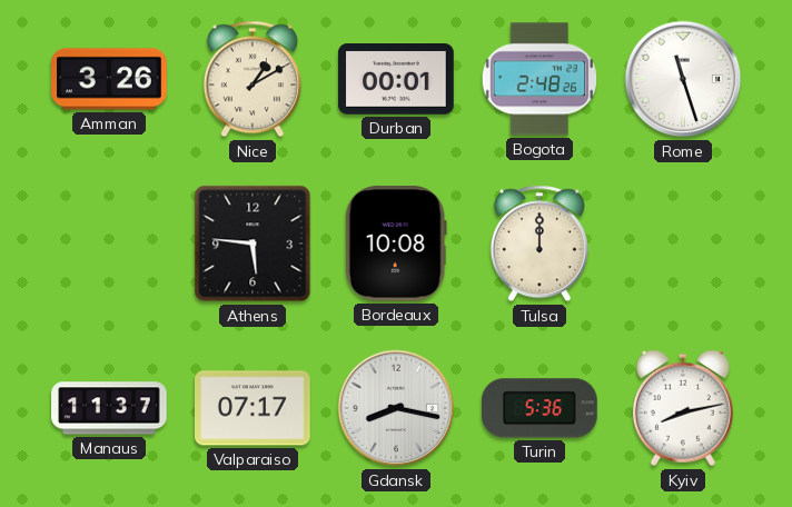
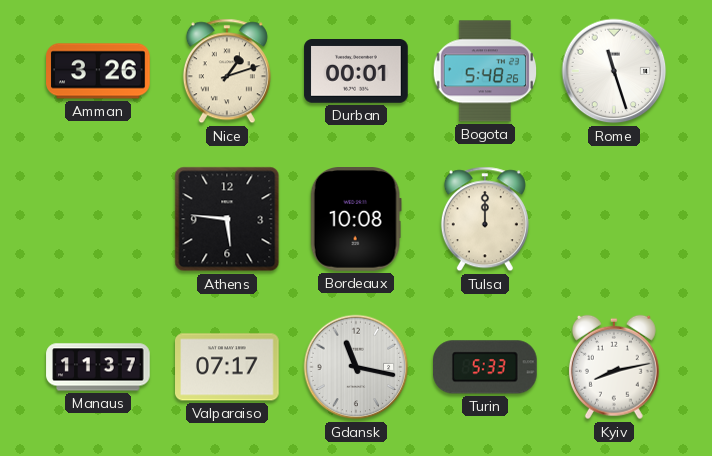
Nice: 1:10 -> 1:12 (227, 71)
Bogota: 2:48 -> 5:48 (485, 71)
Gdansk: 8:17 -> 11:17 (356, 367)
Turin: 5:36 -> 5:33 (486, 367)
